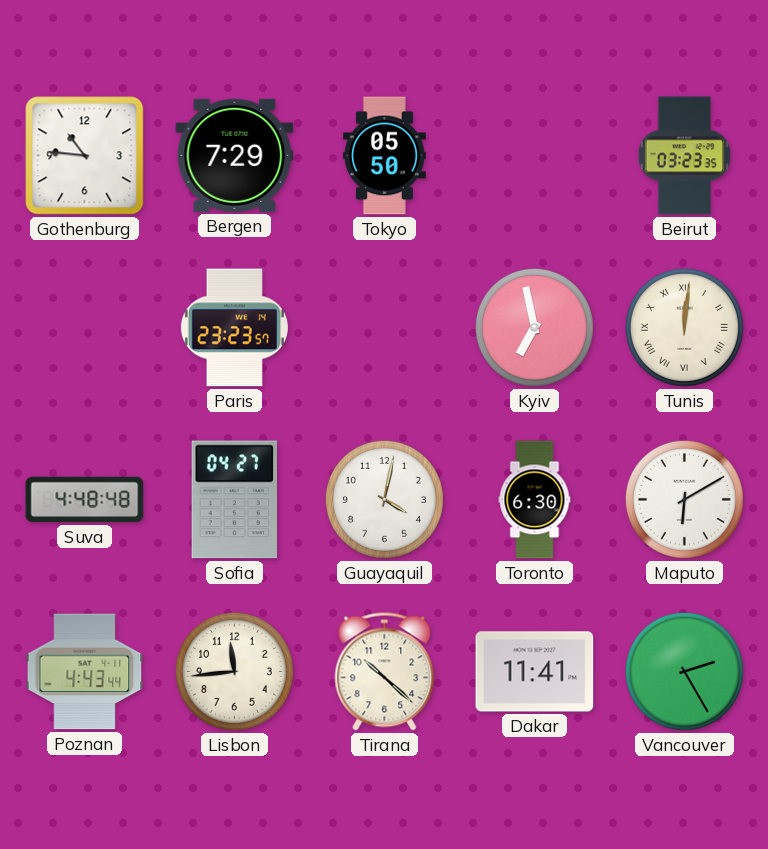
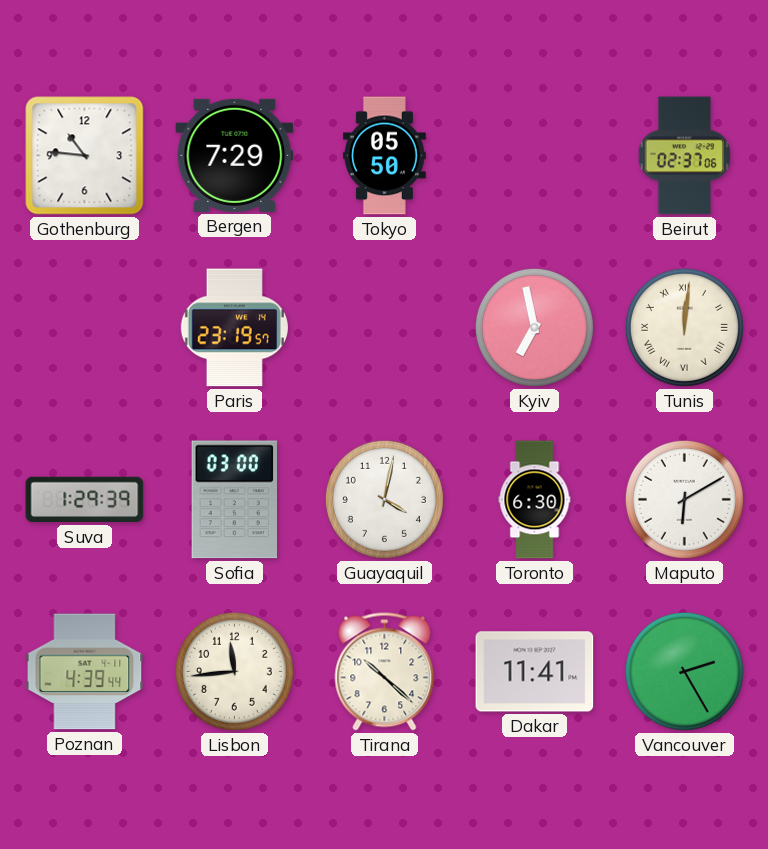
Beirut: 03:23 -> 02:37 (684, 156)
Paris: 23:23 -> 23:19 (234, 328)
Suva: 4:48 -> 1:29 (85, 500)
Sofia: 04:27 -> 03:00 (235, 500)
Poznan: 4:43 -> 4:39 (85, 672)
